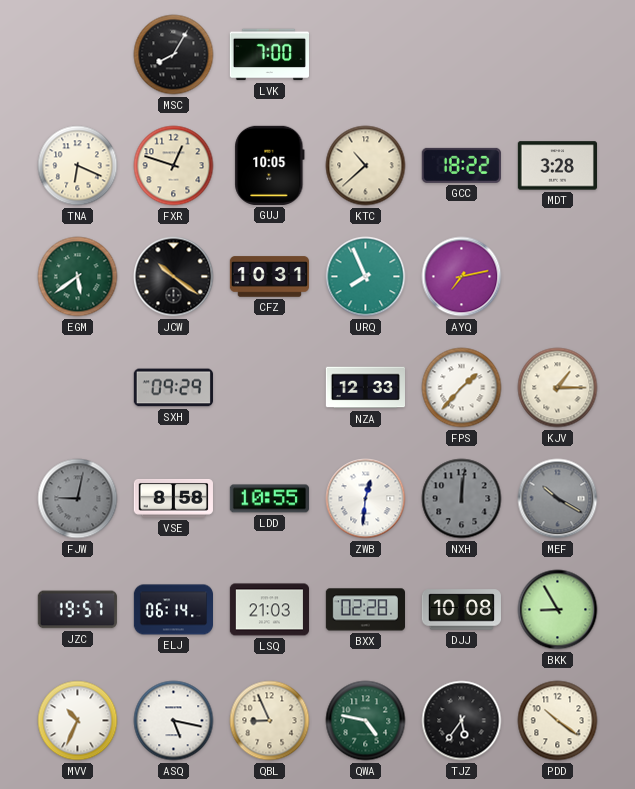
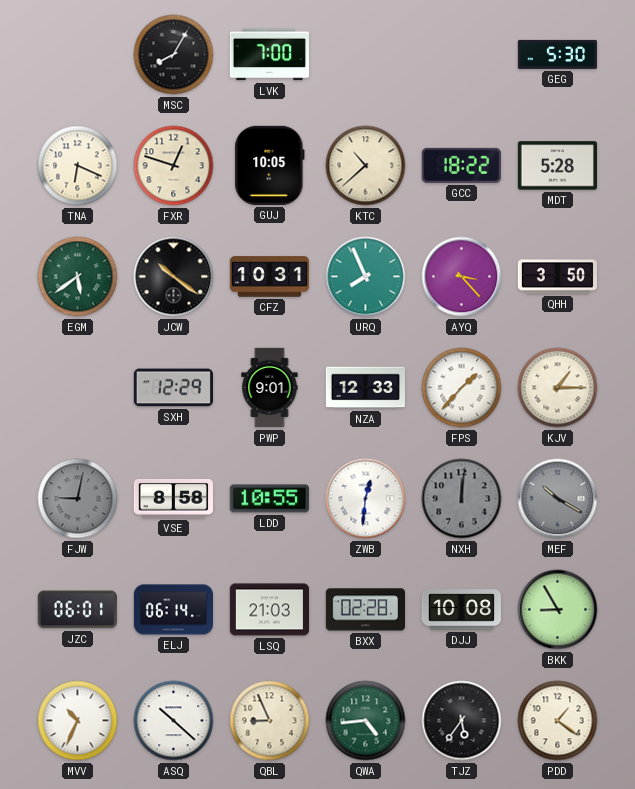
GEG: none -> 5:30 (557, 54)
MDT: 3:28 -> 5:28 (557, 166)
AYQ: 7:13 -> 3:23 (462, 277)
QHH: none -> 3:50 (557, 277)
SXH: 09:29 -> 12:29 (173, 388)
PWP: none -> 9:01 (270, 388)
JZC: 19:57 -> 06:01 (77, 610)
ASQ: 5:17 -> 10:22 (174, 721)
QWA: 4:47 -> 4:44 (366, 721)
PDD: 10:21 -> 1:21 (558, 721)
